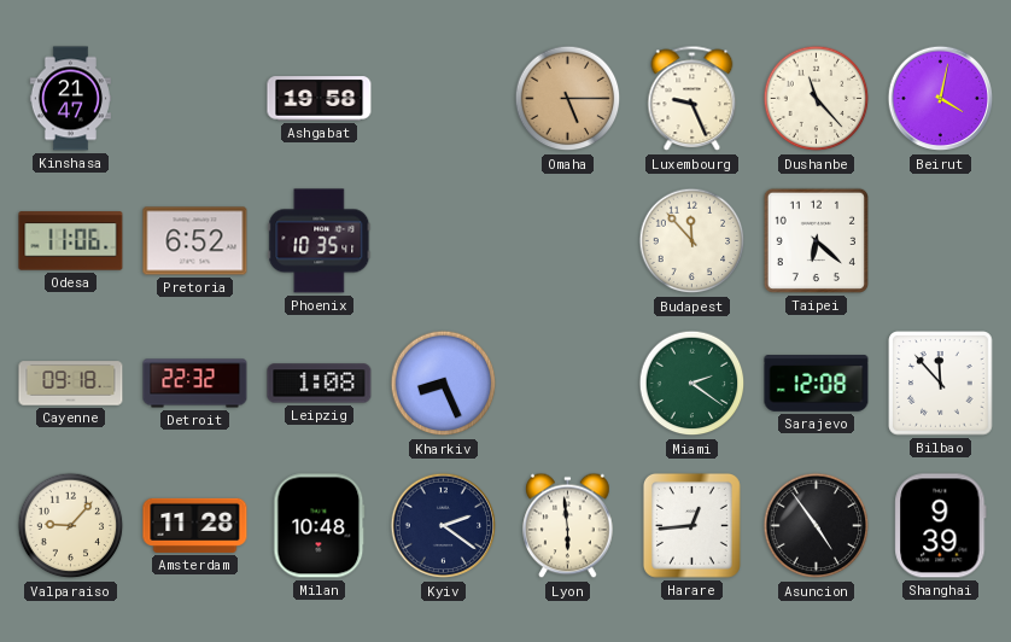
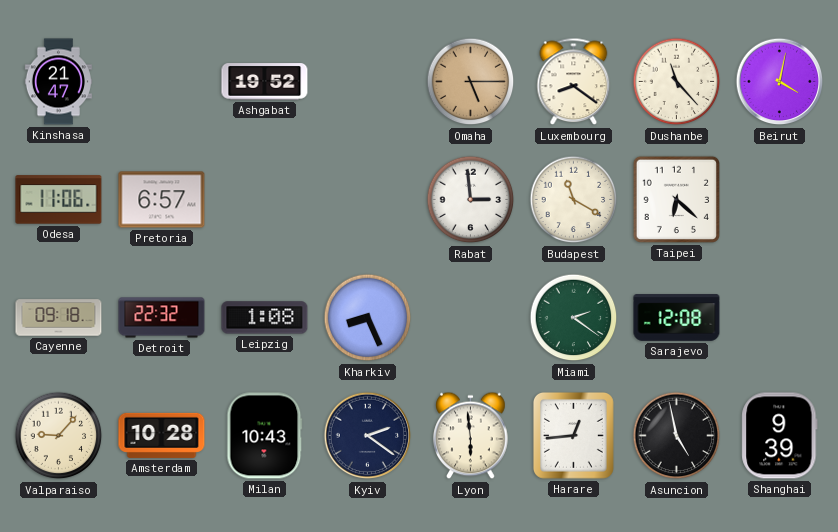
Ashgabat: 19:58 -> 19:52 (265, 82)
Luxembourg: 9:26 -> 8:21 (574, 82)
Pretoria: 6:52 -> 6:57 (162, 200)
Phoenix: 10:35 -> none (320, 241)
Rabat: none -> 2:59 (471, 200)
Budapest: 11:53 -> 11:20 (574, 200)
Bilbao: 11:53 -> none (941, 384)
Amsterdam: 11:28 -> 10:28 (162, 435)
Milan: 10:48 -> 10:43 (265, 436)
Asuncion: 4:54 -> 4:58 (677, 436)
